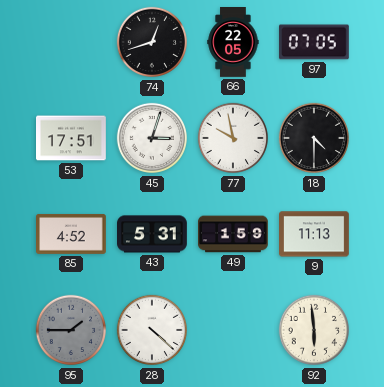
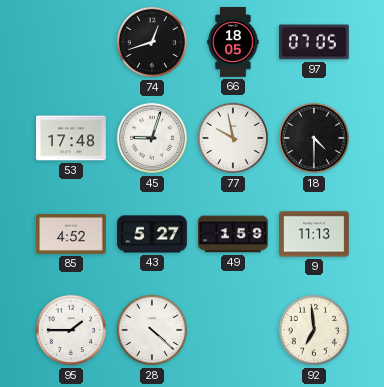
66: 22:05 -> 18:05 (233, 42)
53: 17:51 -> 17:48 (72, 138)
45: 3:03 -> 9:03 (152, 138)
43: 5:31 -> 5:27 (153, 234)
95 dial: grey -> white (71, 330)
92: 5:59 -> 6:59 (314, 330)
